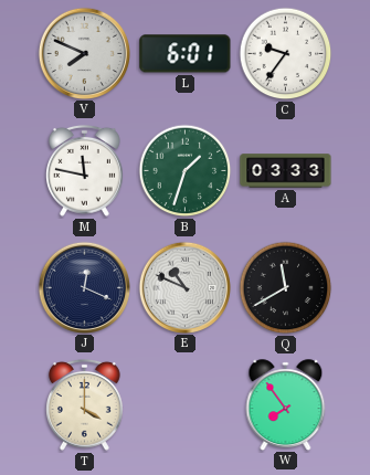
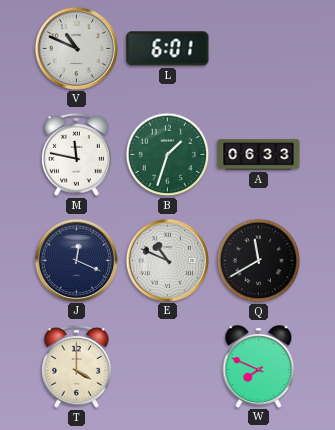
V: 7:49 -> 10:49 (76, 48)
C: 9:36 -> none (286, 54)
A: 03:33 -> 06:33 (259, 155)
W: 7:54 -> 7:49 (259, 366)
